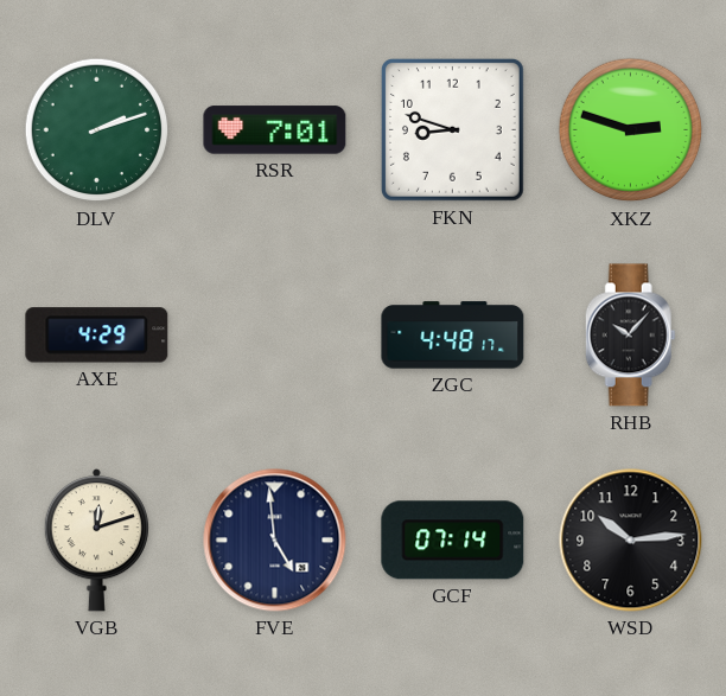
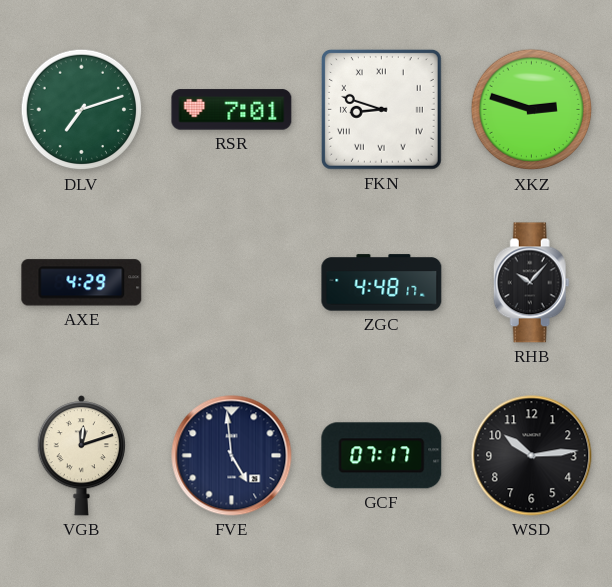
DLV: 2:12 -> 7:12 (82, 110)
FKN numerals: Arabic -> Roman (381, 109)
GCF: 07:14 -> 07:17 (382, 456)
